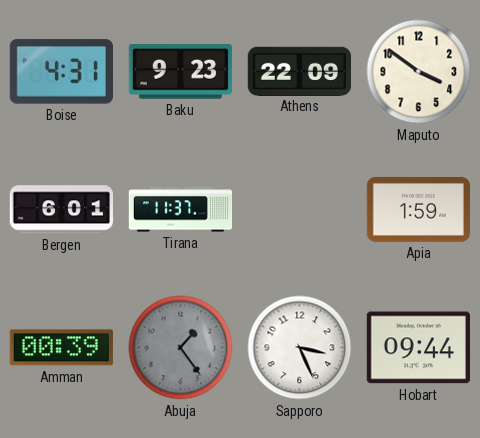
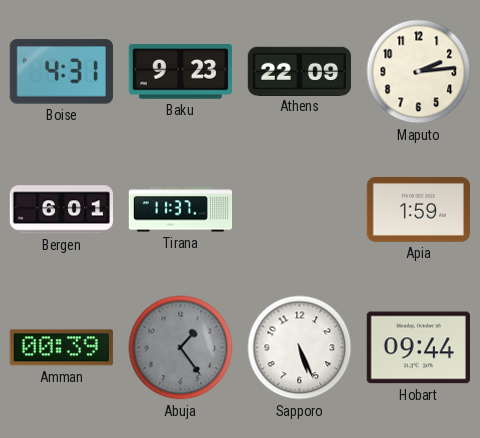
Maputo: 3:51 -> 2:14 (419, 72)
Sapporo: 3:26 -> 5:26 (300, 348)
